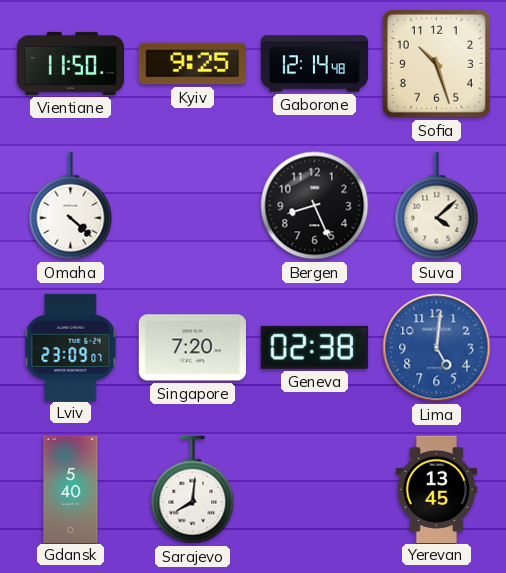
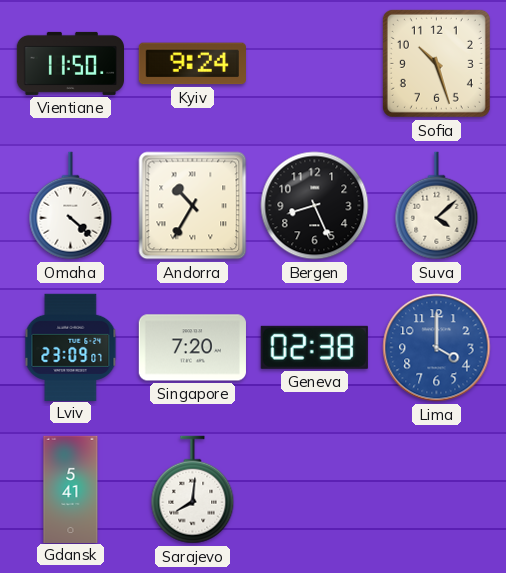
Kyiv: 9:25 -> 9:24 (192, 64)
Gaborone: 12:14 -> none (314, 64)
Andorra: none -> 10:35 (193, 206)
Lima: 5:01 -> 4:00 (437, 348)
Gdansk: 5:40 -> 5:41 (71, 489)
Yerevan: 13:45 -> none (436, 489)
